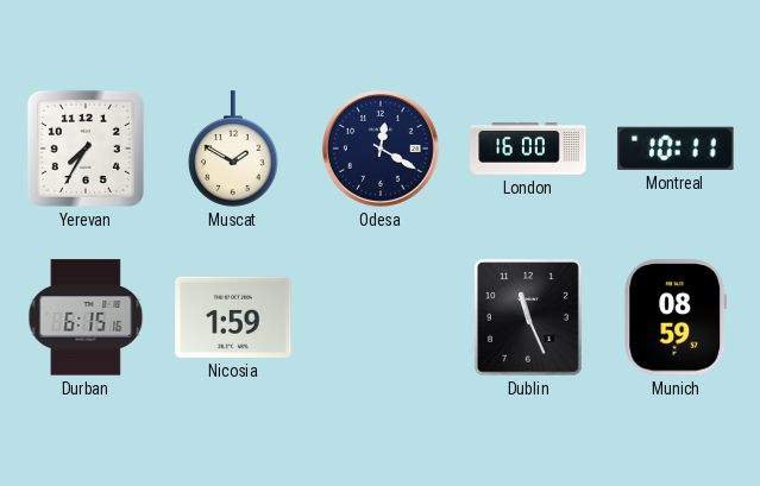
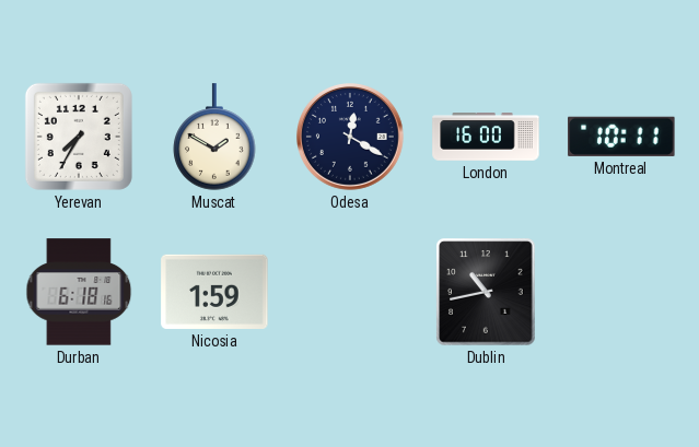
Durban: 6:15 -> 6:18 (79, 292)
Dublin: 11:26 -> 10:43 (486, 292)
Munich: 08:59 -> none (676, 317)
